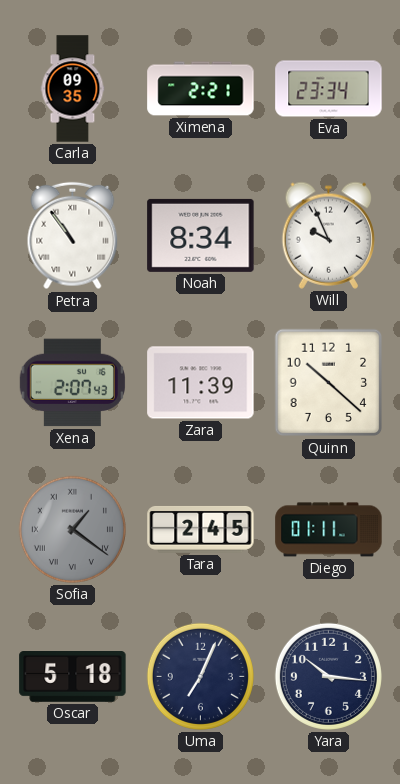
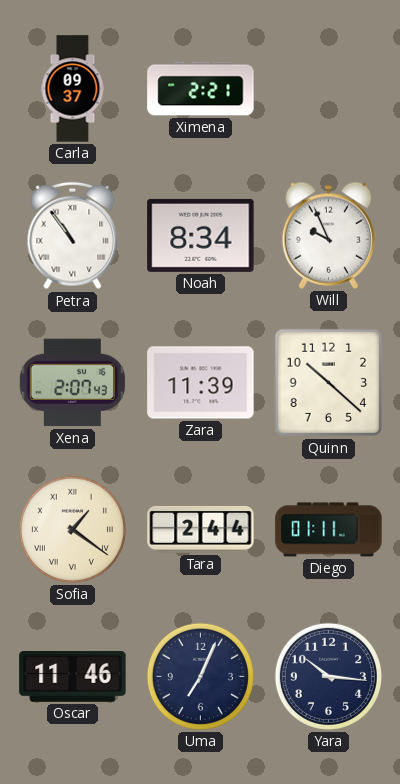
Carla: 09:35 -> 09:37 (73, 89)
Eva: 23:34 -> none (329, 89)
Sofia dial: grey -> cream (72, 529)
Tara: 2:45 -> 2:44 (201, 529)
Oscar: 5:18 -> 11:46 (73, 677)
